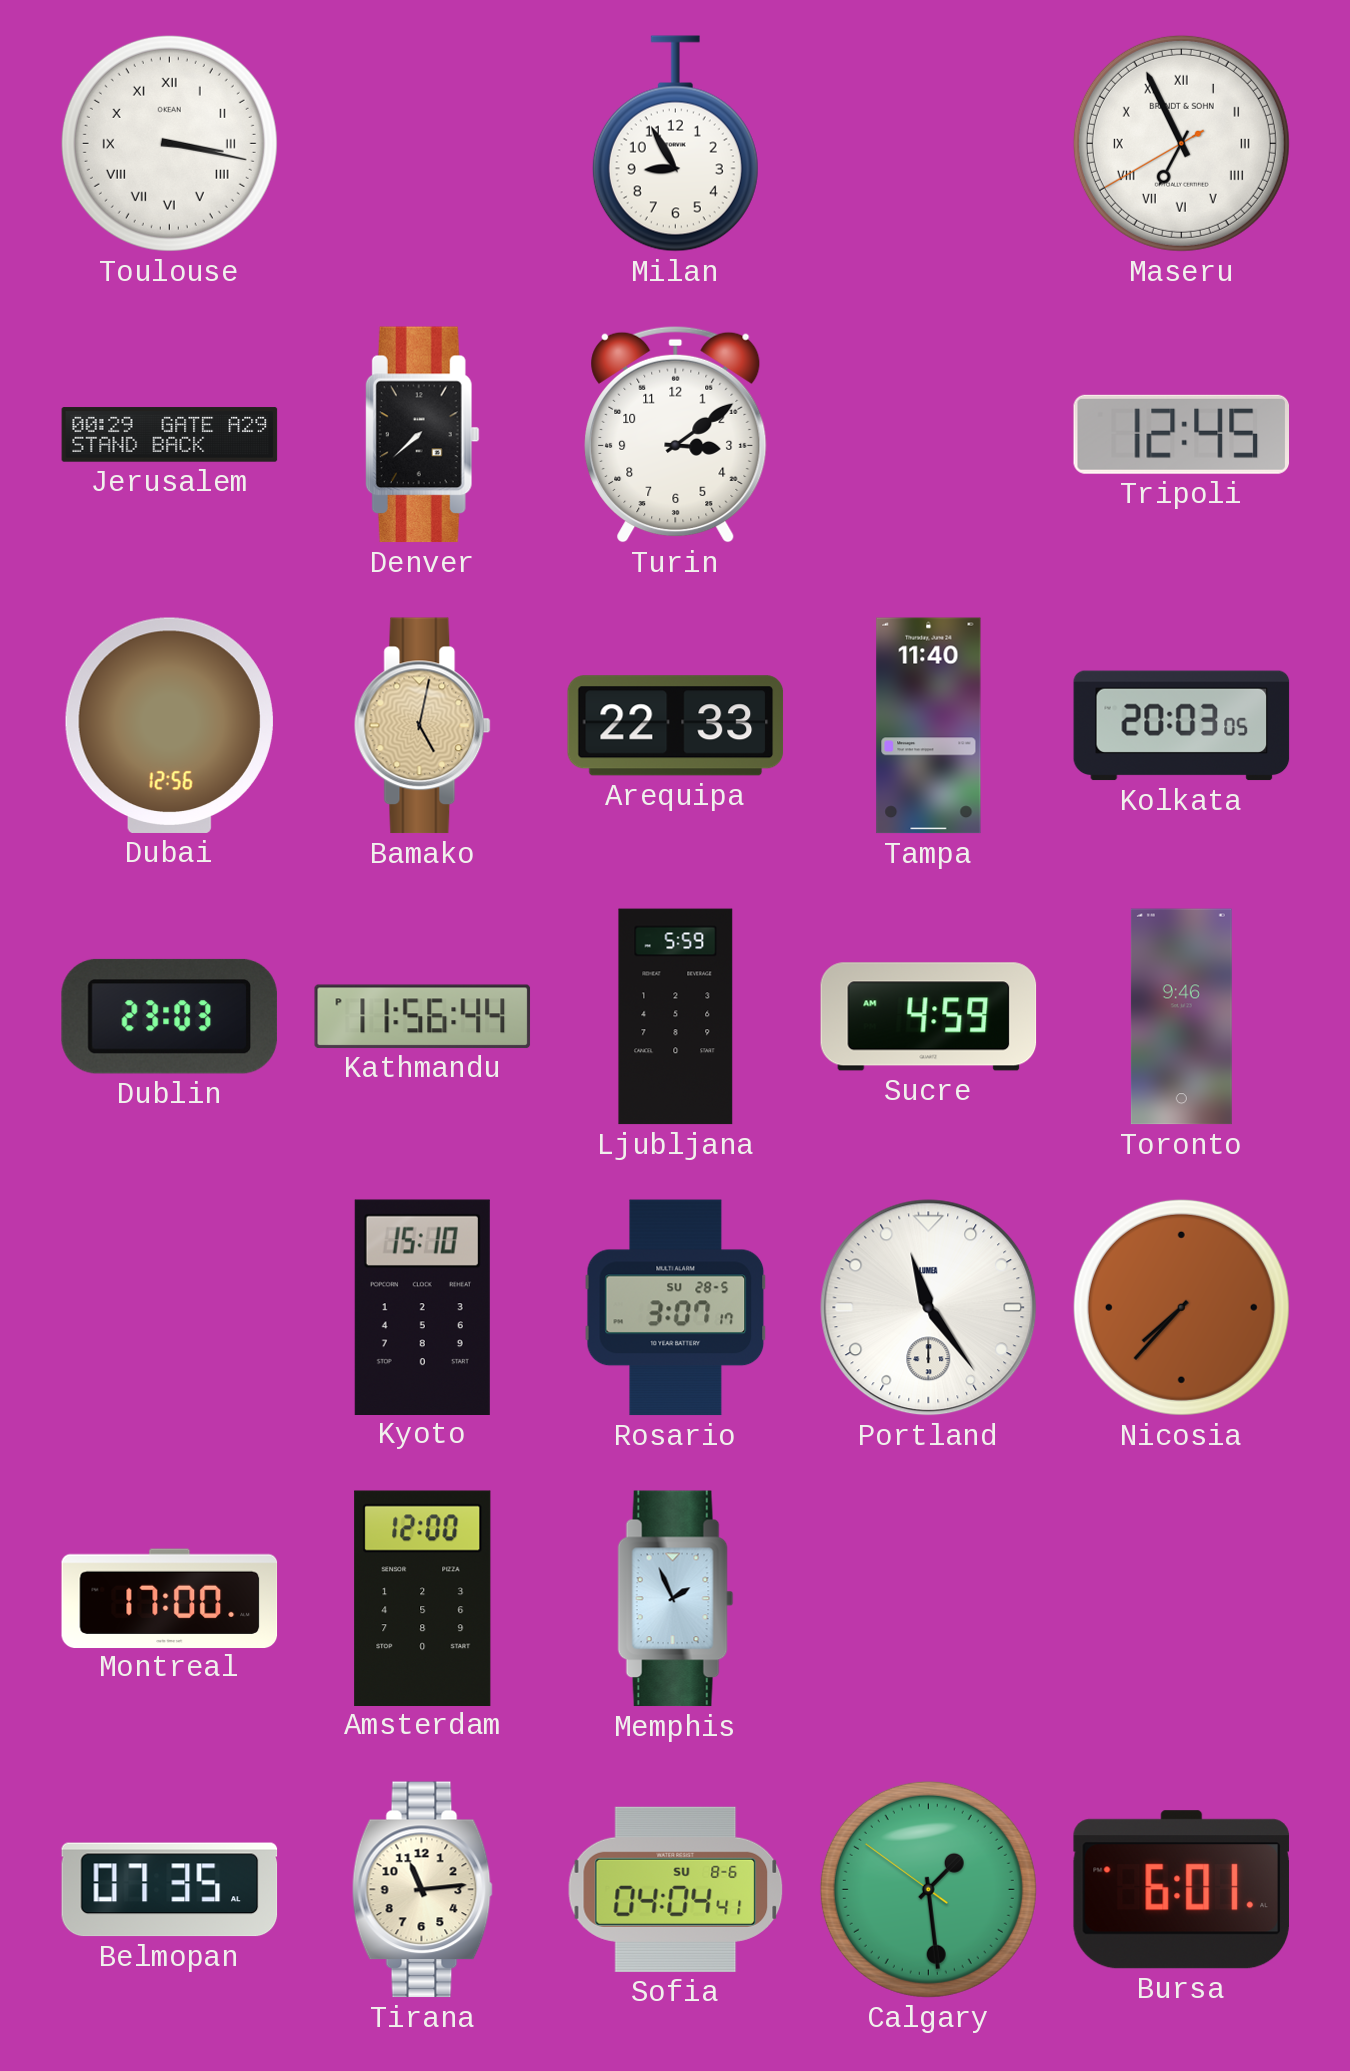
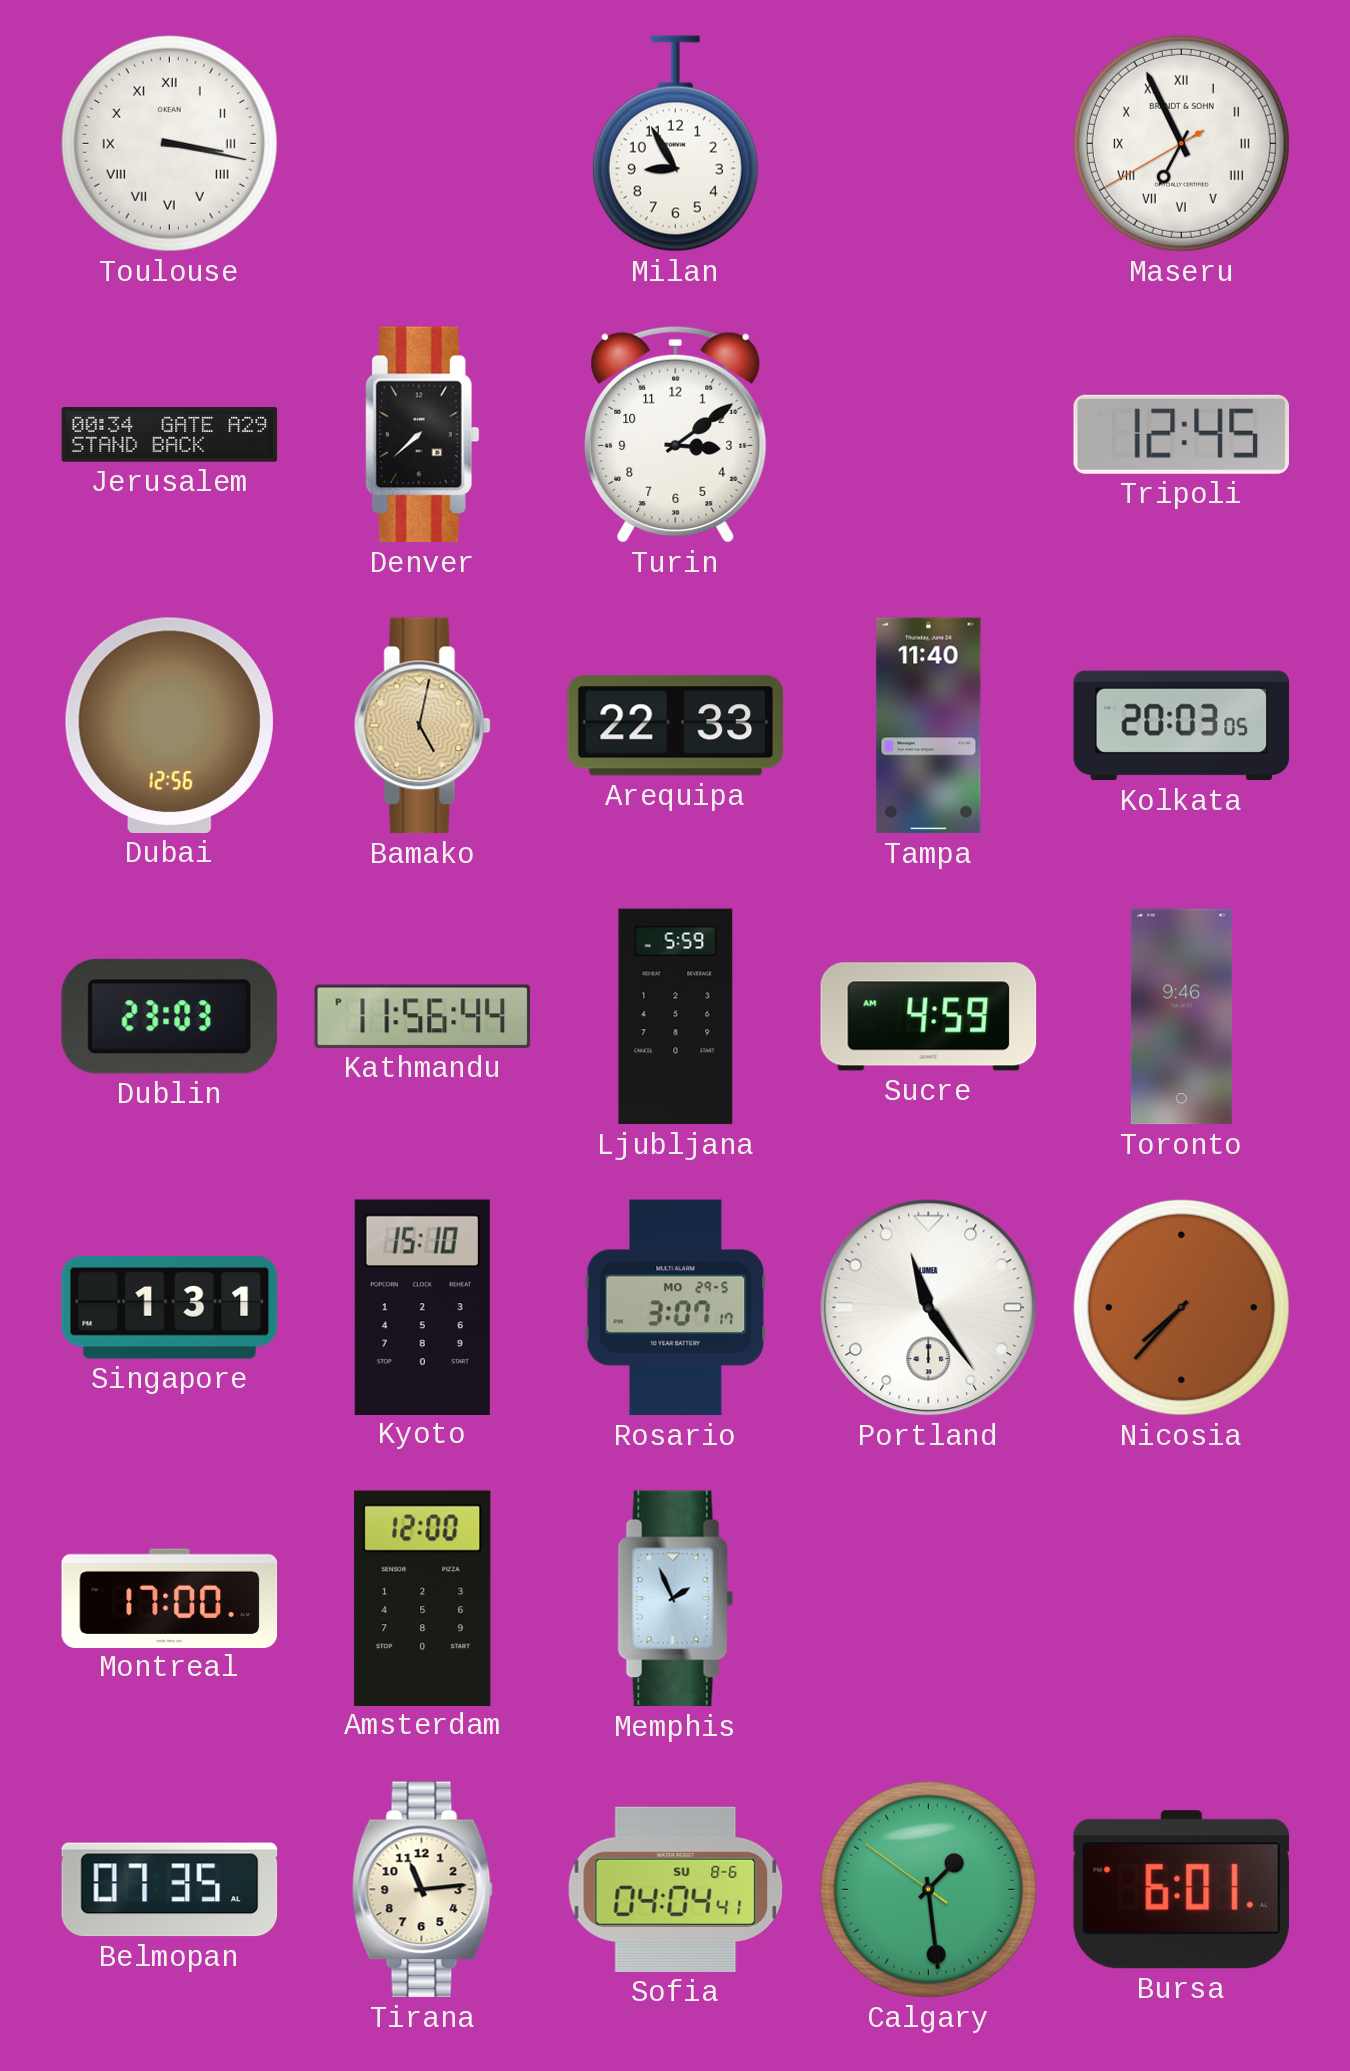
Jerusalem: 00:29 -> 00:34 (170, 435)
Singapore: none -> 1:31 (170, 1308)
Rosario date: SU 28-5 -> MO 29-5 (676, 1308)
